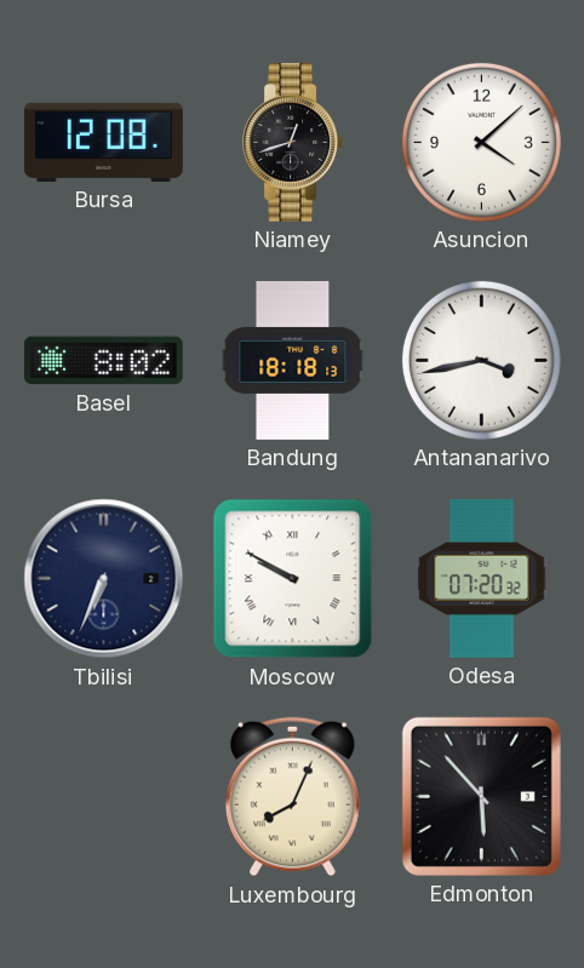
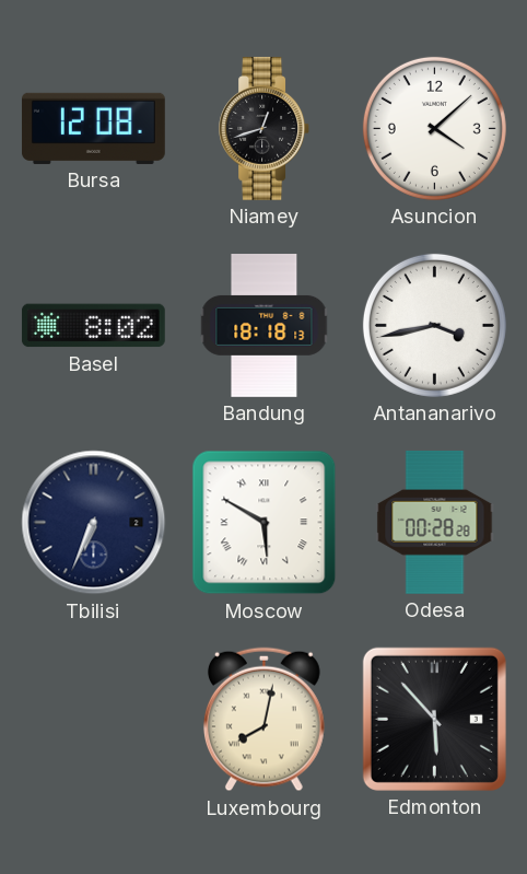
Moscow: 9:50 -> 5:50 (265, 523)
Odesa: 07:20 -> 00:28 (435, 522)
Luxembourg: 8:04 -> 8:02 (263, 720)
